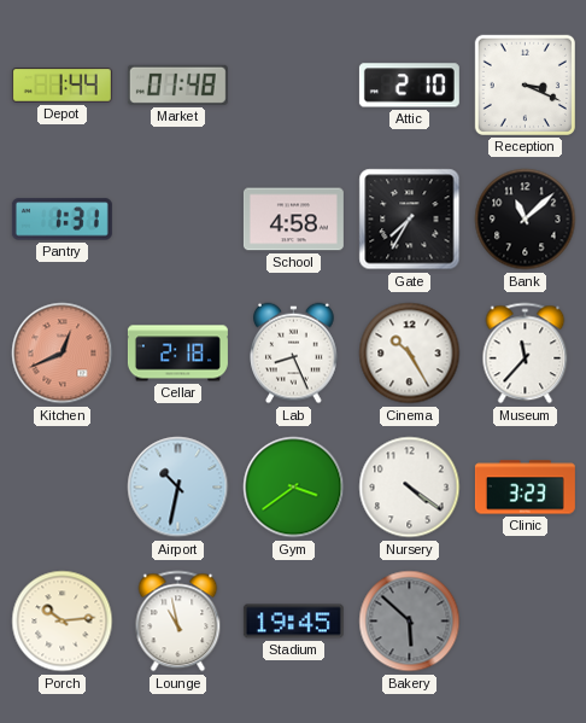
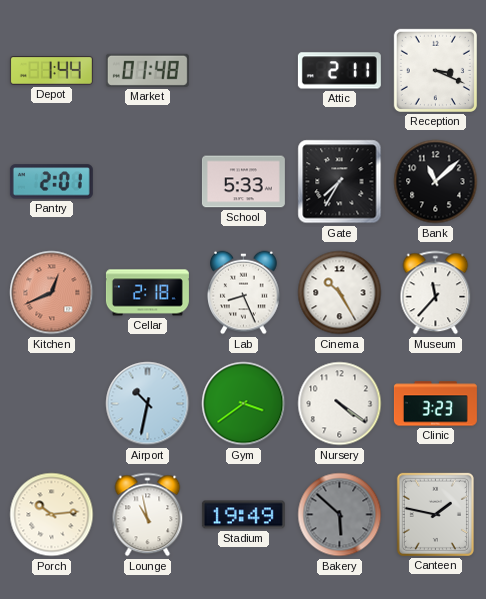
Attic: 2:10 -> 2:11 (339, 71)
Pantry: 1:31 -> 2:01 (51, 182)
School: 4:58 -> 5:33 (243, 182)
Stadium: 19:45 -> 19:49 (243, 515)
Canteen: none -> 1:47 (435, 514)
